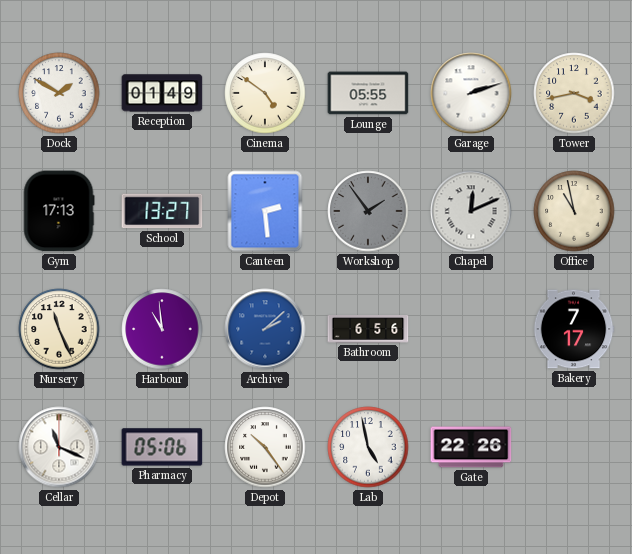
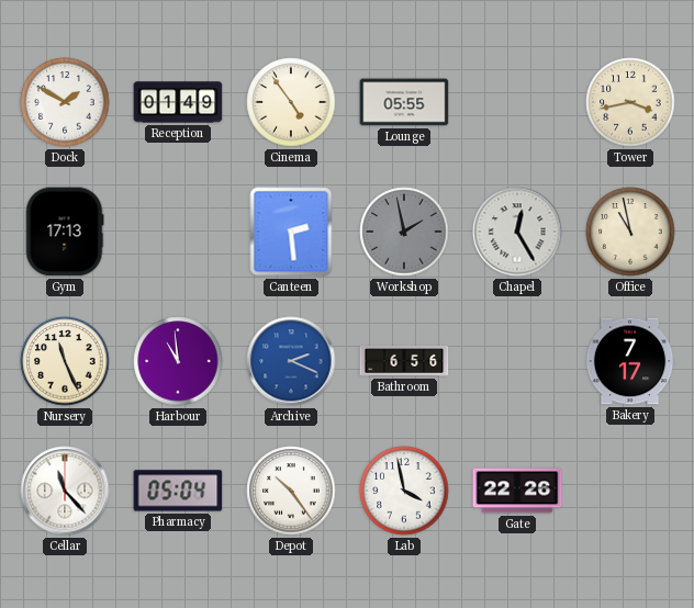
Cinema: 4:51 -> 4:54 (291, 102)
Garage: 2:12 -> none (471, 93)
School: 13:27 -> none (162, 211)
Workshop: 1:54 -> 1:58 (404, 232)
Chapel: 12:11 -> 12:25 (517, 232)
Archive: 2:08 -> 2:19 (291, 361)
Cellar: 11:19 -> 11:23 (65, 491)
Pharmacy: 05:06 -> 05:04 (178, 491)
Lab: 4:58 -> 3:58 (404, 491)
